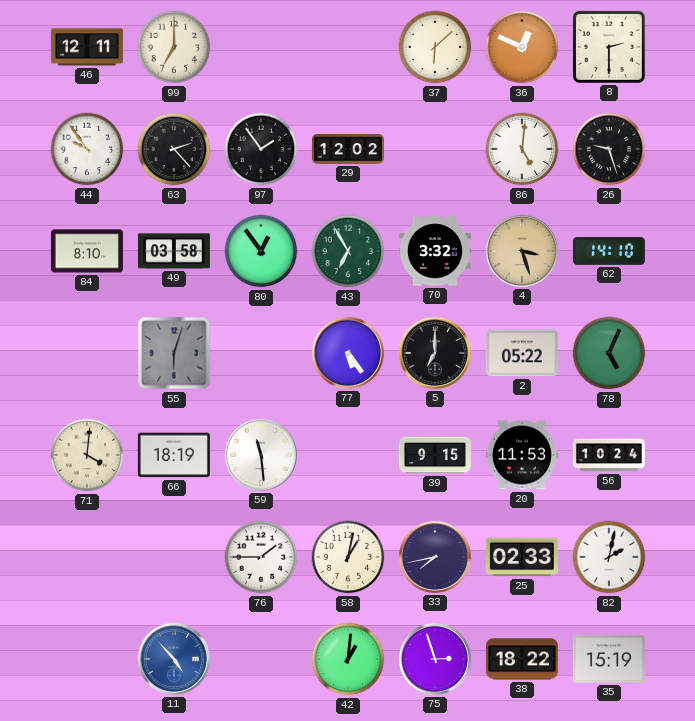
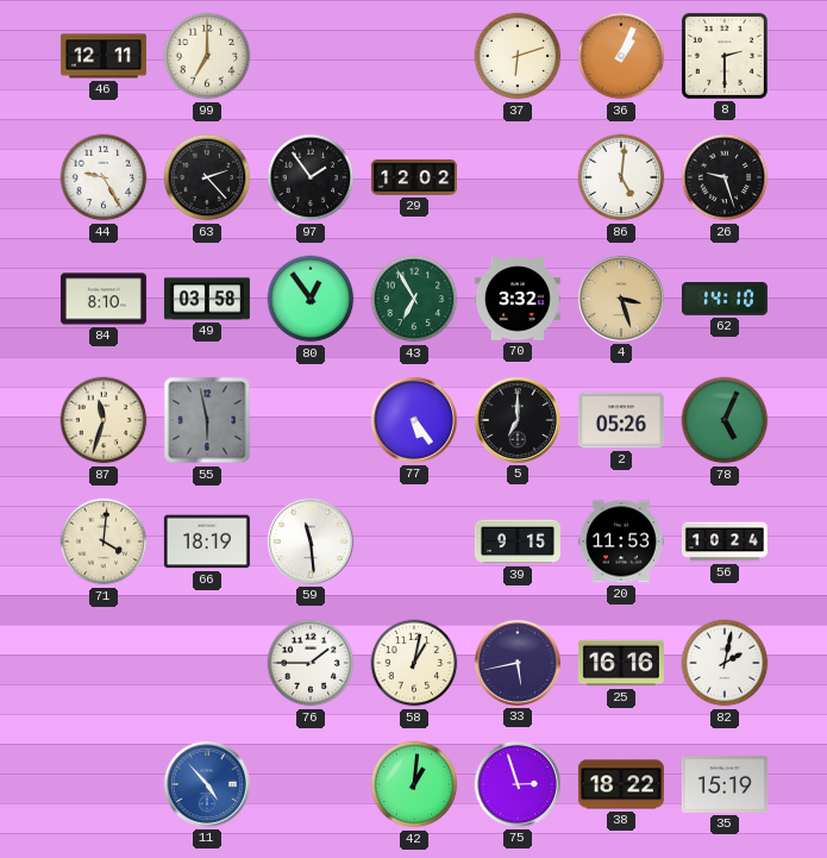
37: 6:08 -> 6:12 (518, 56)
36: 12:49 -> 1:04 (621, 56)
44: 9:54 -> 9:25 (104, 177)
87: none -> 11:33 (104, 420)
55: 6:03 -> 5:58 (207, 420)
2: 05:22 -> 05:26 (621, 420)
33: 7:43 -> 5:43 (518, 663)
25: 02:33 -> 16:16 (621, 663)
